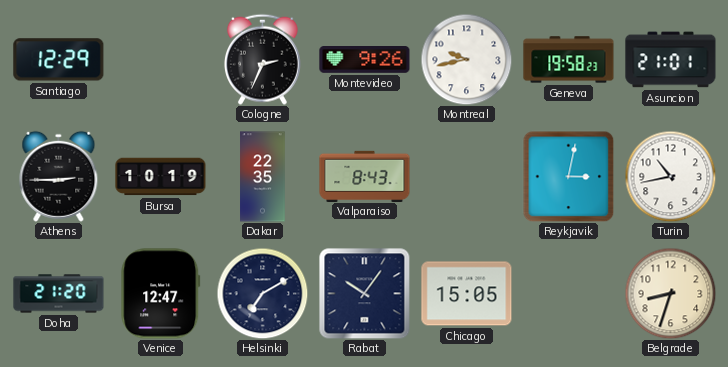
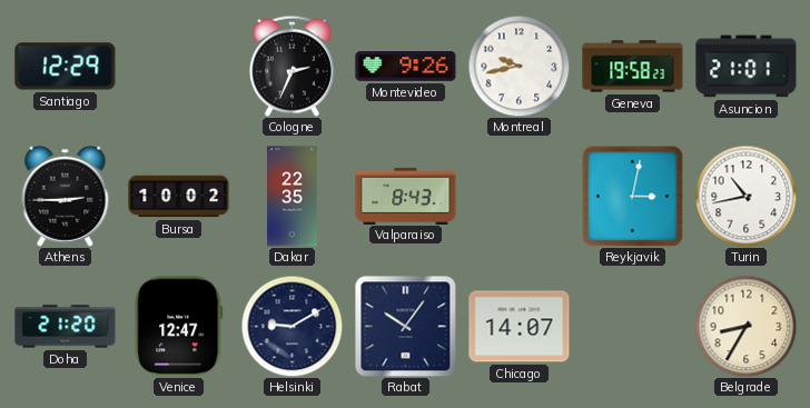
Bursa: 10:19 -> 10:02 (179, 197)
Helsinki: 7:10 -> 9:10 (292, 326)
Chicago: 15:05 -> 14:07 (520, 327)
Belgrade: 8:33 -> 8:35 (745, 326)
